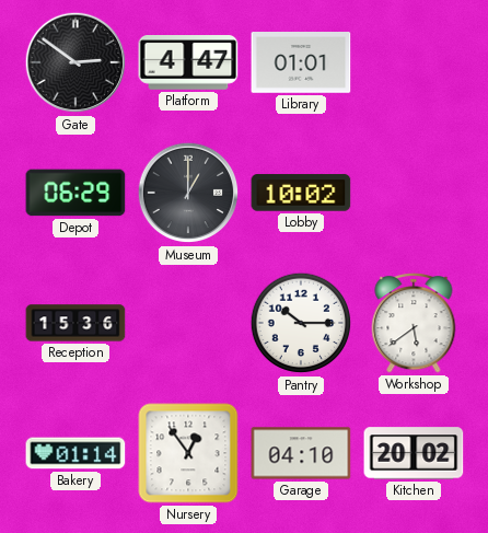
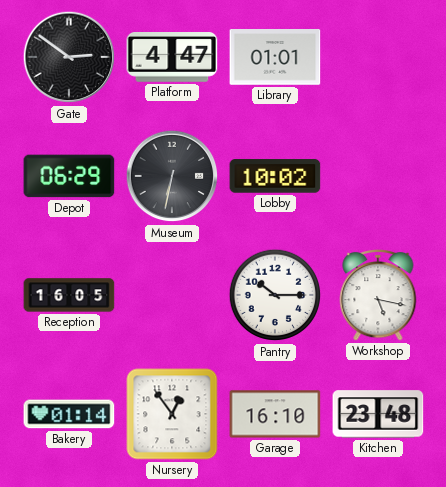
Museum: 1:00 -> 6:32 (172, 176)
Reception: 15:36 -> 16:05 (69, 295)
Workshop: 5:39 -> 5:17 (378, 295)
Garage: 04:10 -> 16:10 (275, 414)
Kitchen: 20:02 -> 23:48 (378, 414)
